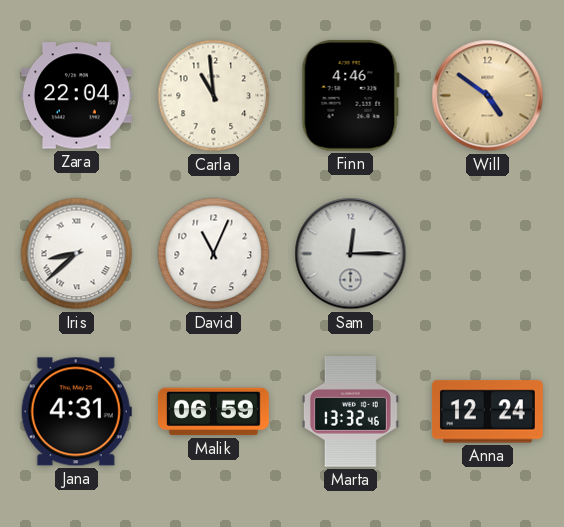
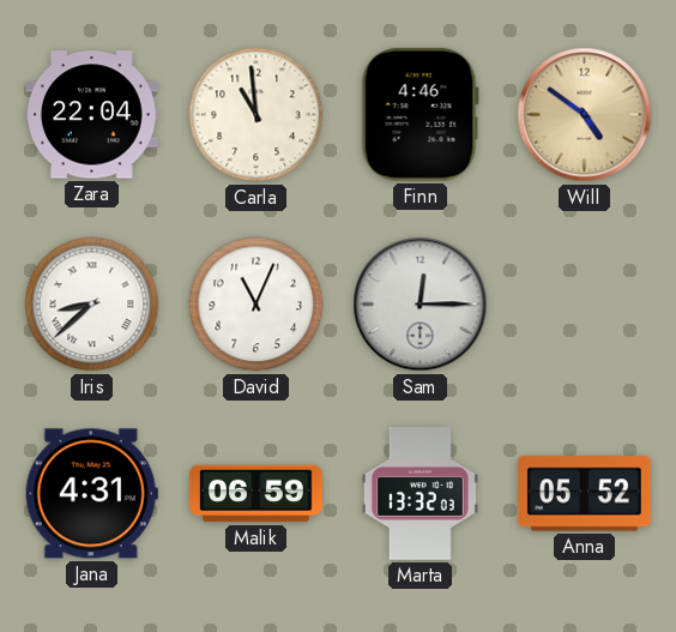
Marta: 13:32:46 -> 13:32:03 (420, 494)
Anna: 12:24 -> 05:52 (584, 494)
